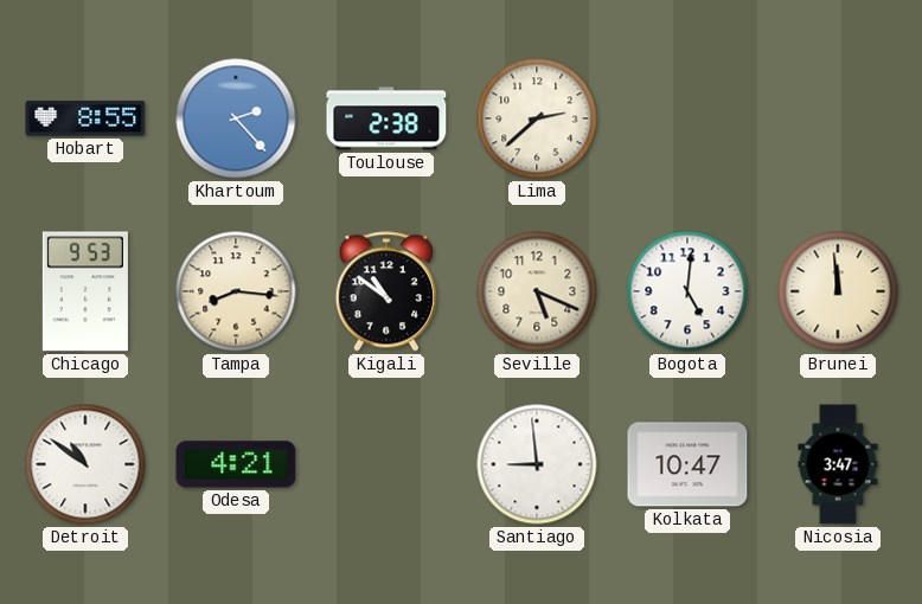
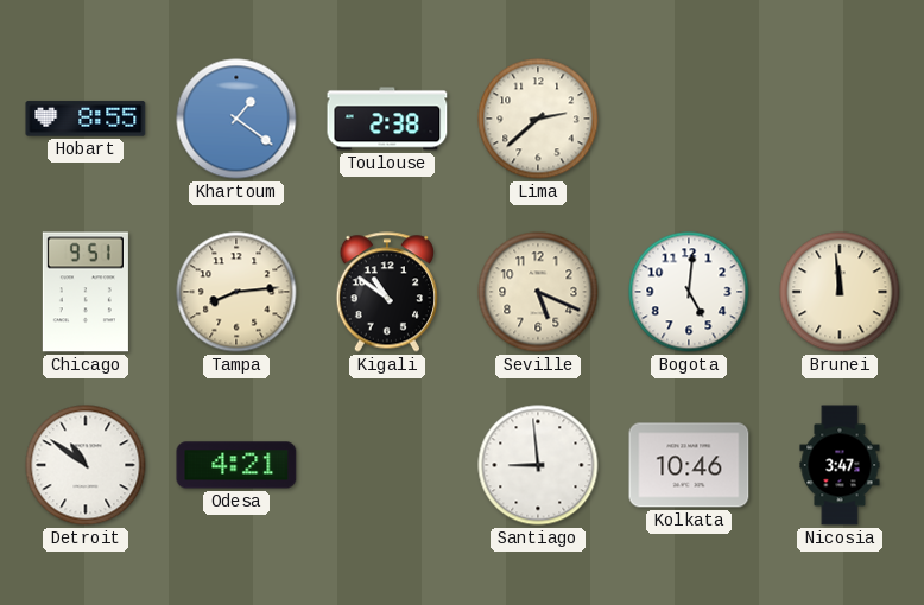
Khartoum: 2:23 -> 1:21 (236, 119)
Chicago: 9:53 -> 9:51 (86, 292)
Tampa: 8:16 -> 8:14 (236, 292)
Kolkata: 10:47 -> 10:46 (689, 465)
